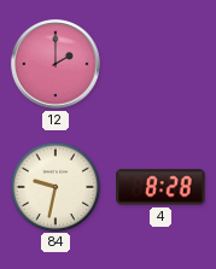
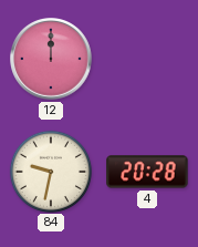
12: 2:00 -> 12:00 (52, 60)
4: 8:28 -> 20:28 (147, 172)
